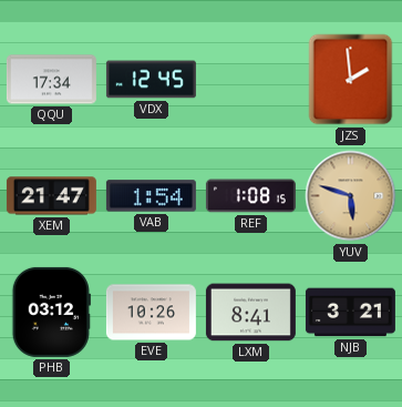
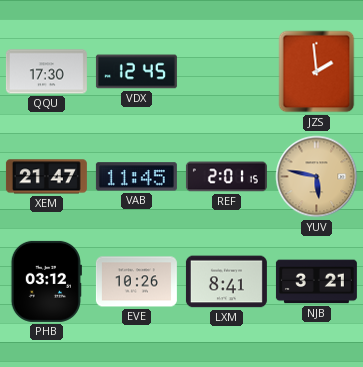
QQU: 17:34 -> 17:30 (46, 72)
VAB: 1:54 -> 11:45 (136, 177)
REF: 1:08 -> 2:01 (226, 177)
YUV: 5:48 -> 5:47 (317, 177)
